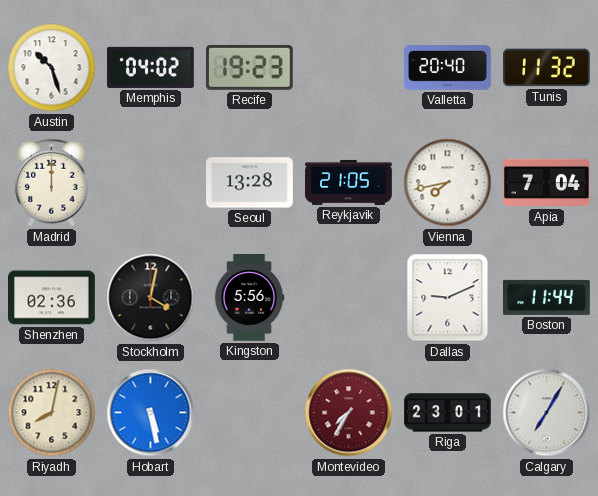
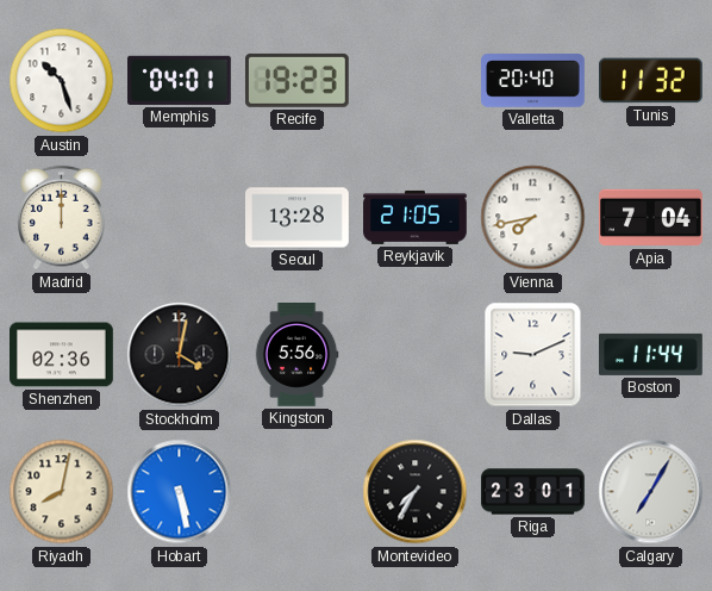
Memphis: 04:02 -> 04:01 (180, 80)
Montevideo dial: burgundy -> black (416, 492)
